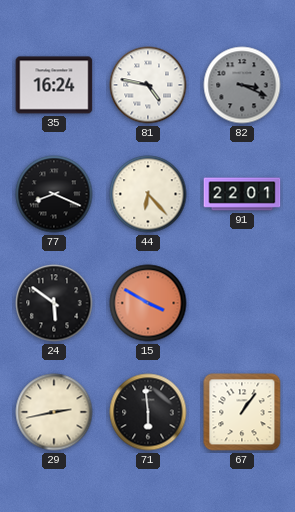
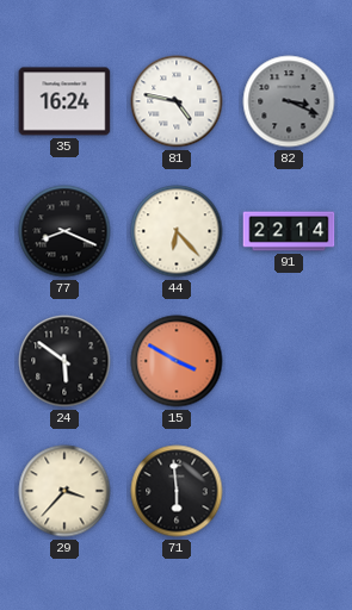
91: 22:01 -> 22:14 (289, 231)
29: 2:43 -> 3:37 (64, 491)
67: 1:06 -> none (242, 412)
